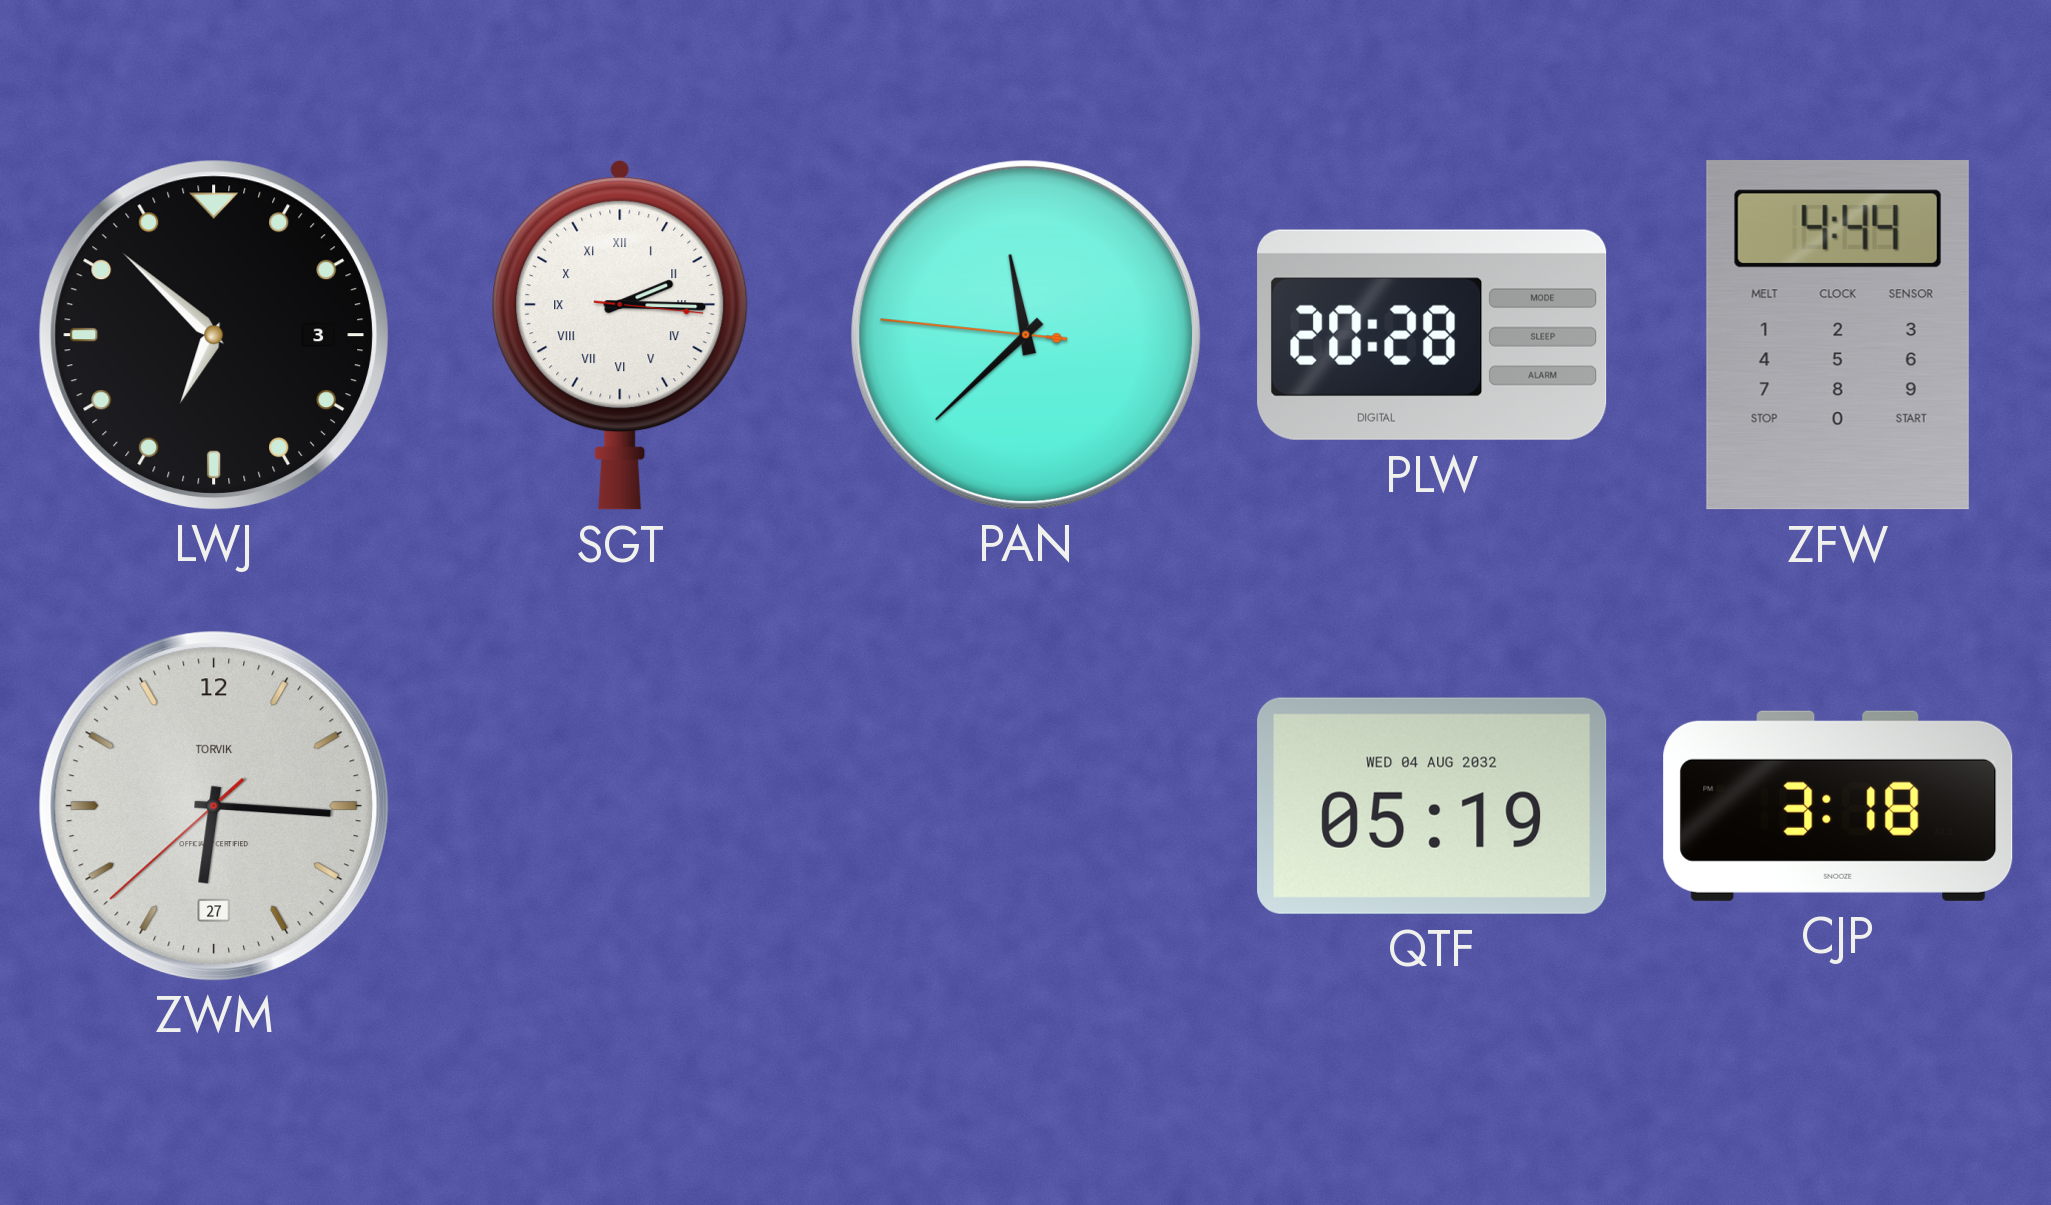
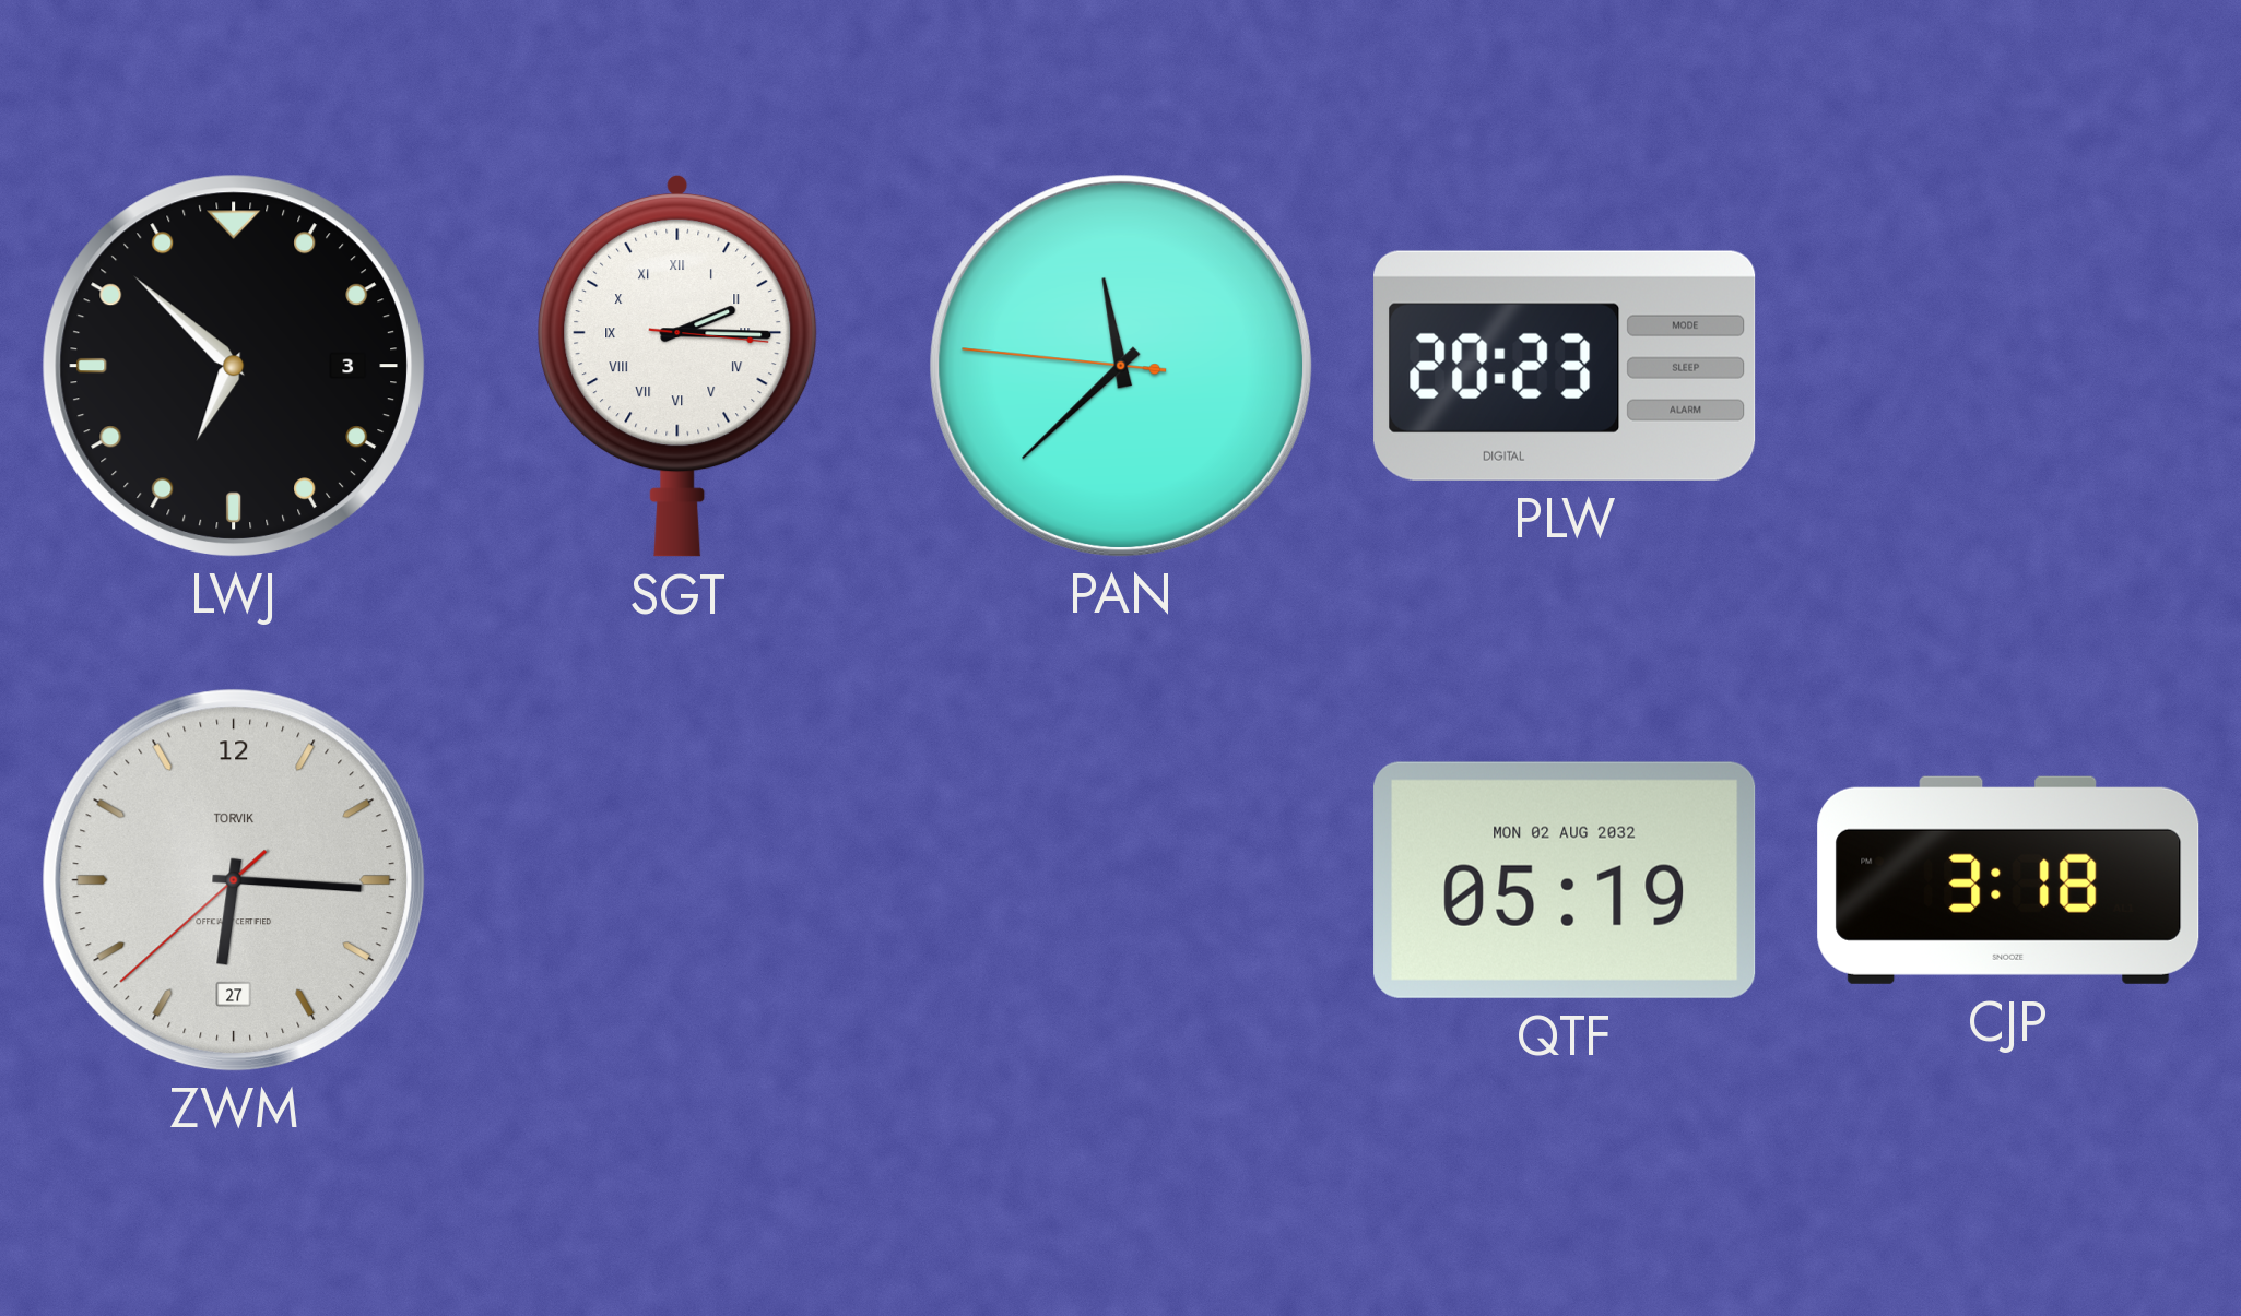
PLW: 20:28 -> 20:23 (1565, 366)
ZFW: 4:44 -> none (1838, 336)
QTF date: WED 04 AUG 2032 -> MON 02 AUG 2032 (1565, 880)
